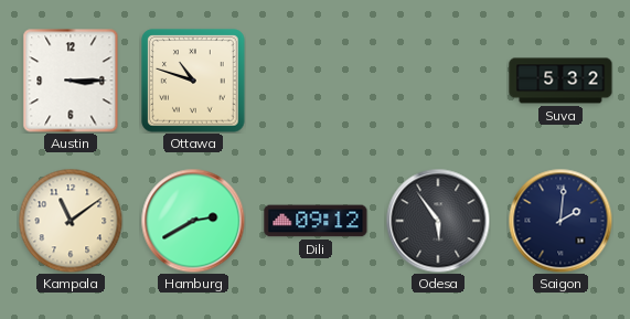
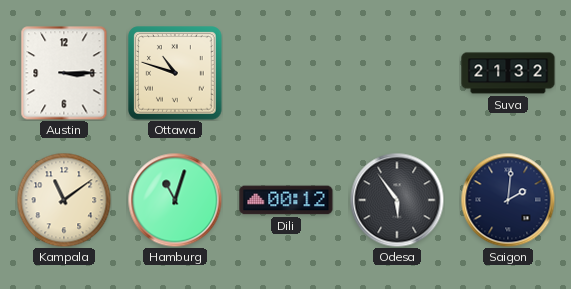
Suva: 5:32 -> 21:32 (508, 73)
Hamburg: 2:40 -> 11:03 (175, 200)
Dili: 09:12 -> 00:12 (286, 200)
